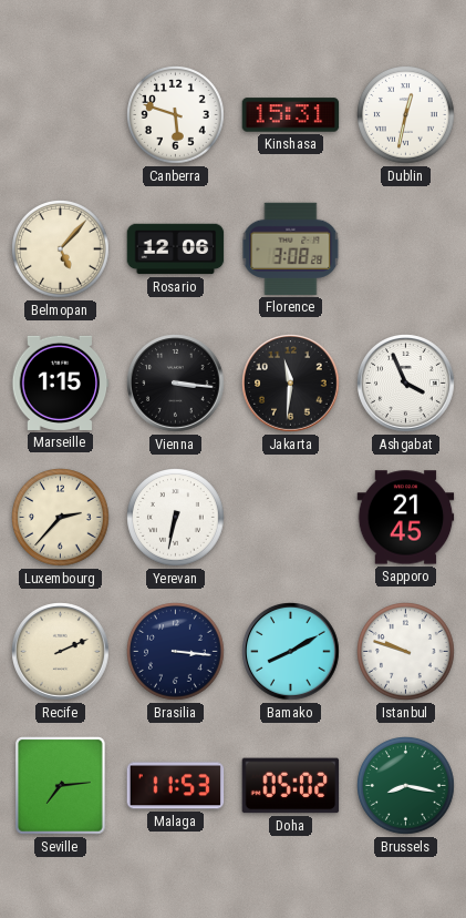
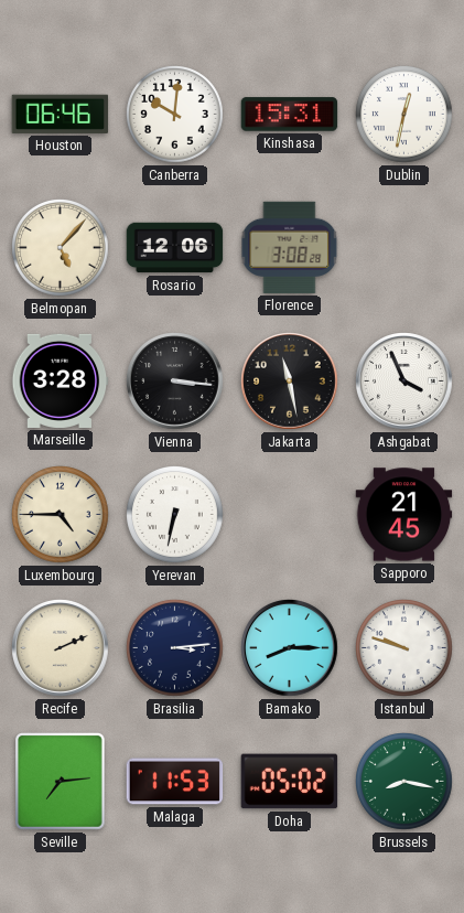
Houston: none -> 06:46 (61, 114)
Canberra: 5:48 -> 10:01 (175, 115)
Marseille: 1:15 -> 3:28 (61, 380)
Jakarta: 11:31 -> 11:28 (290, 382)
Luxembourg: 2:37 -> 4:45 (61, 515)
Brasilia: 3:16 -> 3:14 (175, 648)
Bamako: 8:10 -> 8:15 (290, 648)
